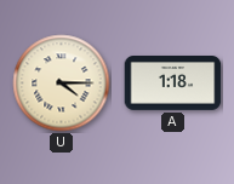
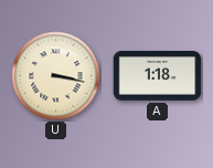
U: 4:15 -> 3:17 (56, 76)
